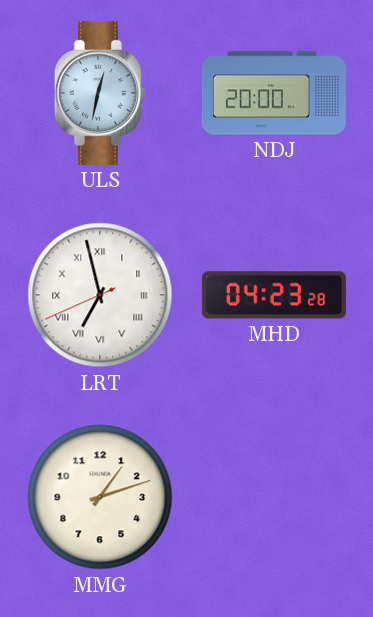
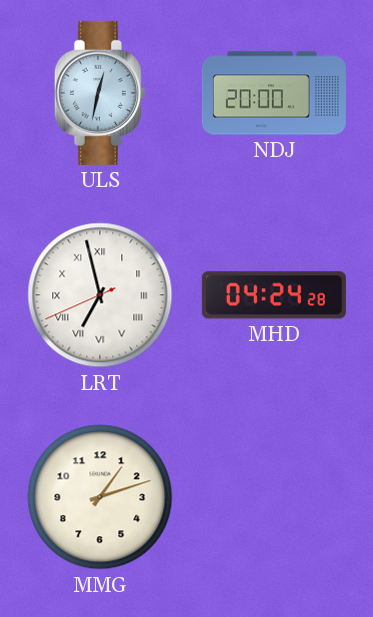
MHD: 04:23 -> 04:24 (274, 295)
